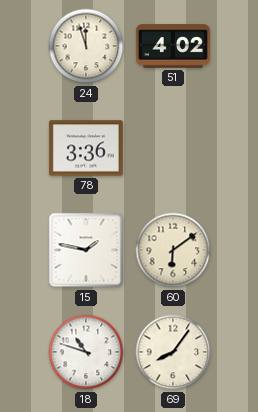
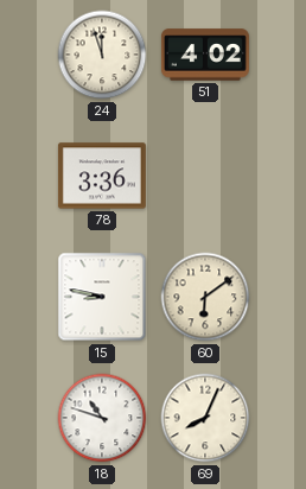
15: 1:47 -> 8:47 (102, 297)
69: 8:06 -> 8:04 (205, 418)
